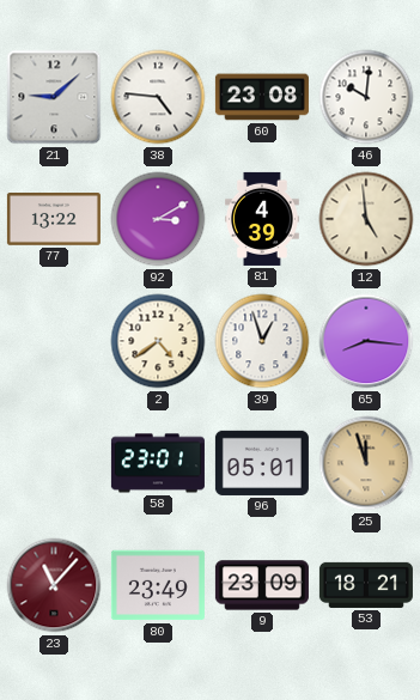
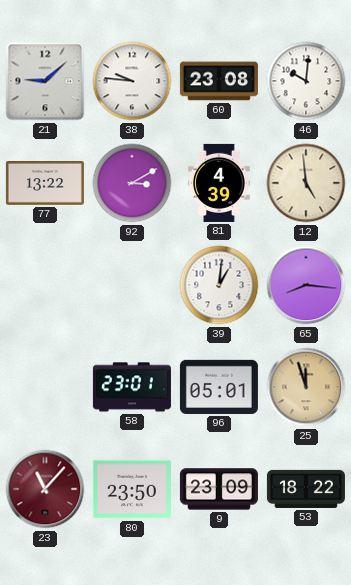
38: 4:46 -> 9:46 (132, 81)
2: 4:39 -> none (158, 341)
39: 12:57 -> 1:01 (219, 285)
80: 23:49 -> 23:50 (132, 489)
53: 18:21 -> 18:22 (306, 489)
